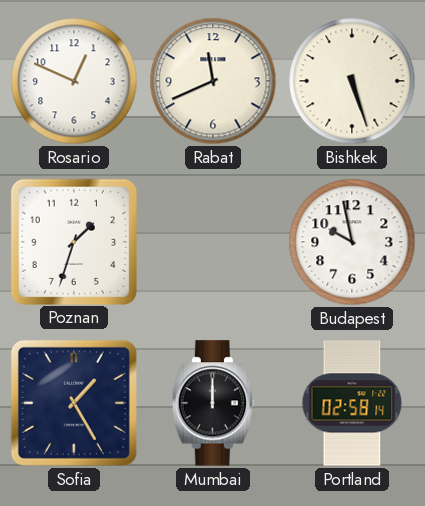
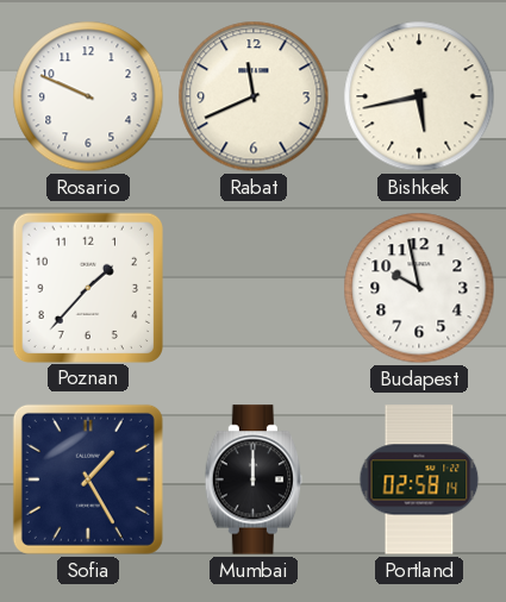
Rosario: 12:49 -> 9:49 (88, 96)
Bishkek: 5:27 -> 5:43 (419, 96)
Poznan: 1:33 -> 1:37 (87, 287)
